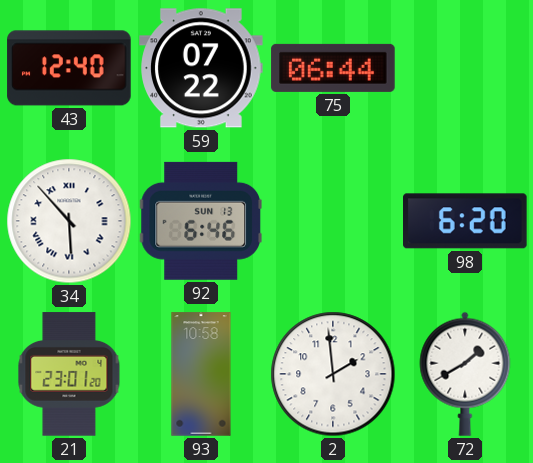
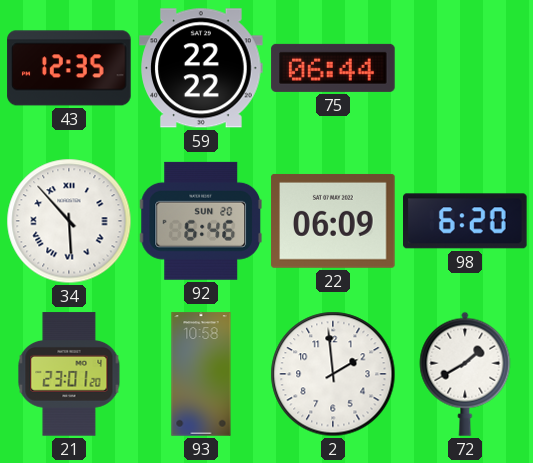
43: 12:40 -> 12:35 (69, 68)
59: 07:22 -> 22:22 (201, 68)
92 date: SUN 13 -> SUN 20 (200, 221)
22: none -> 06:09 (333, 221)
